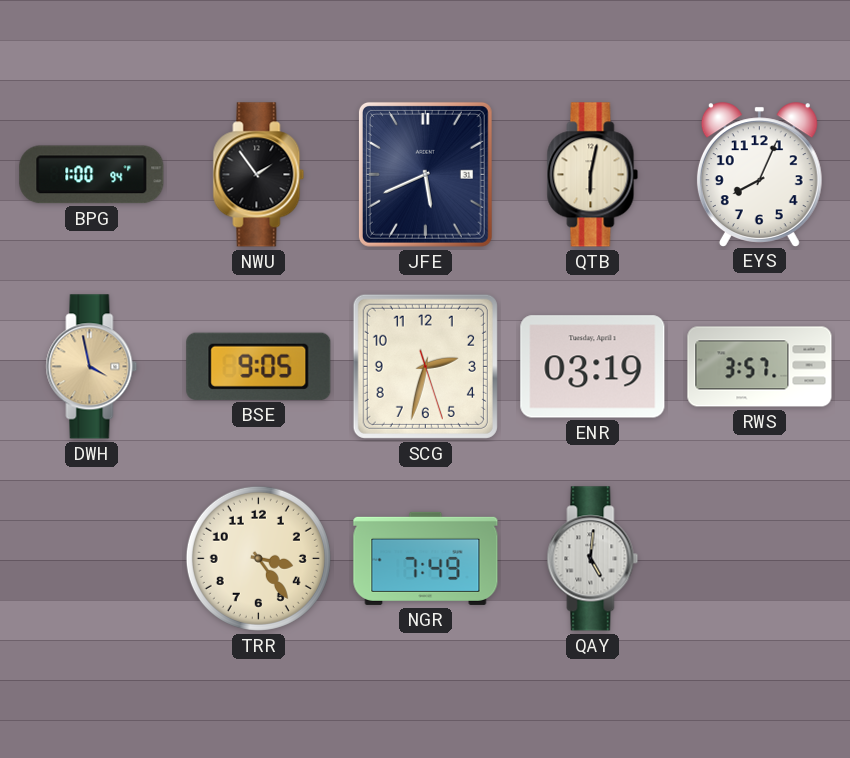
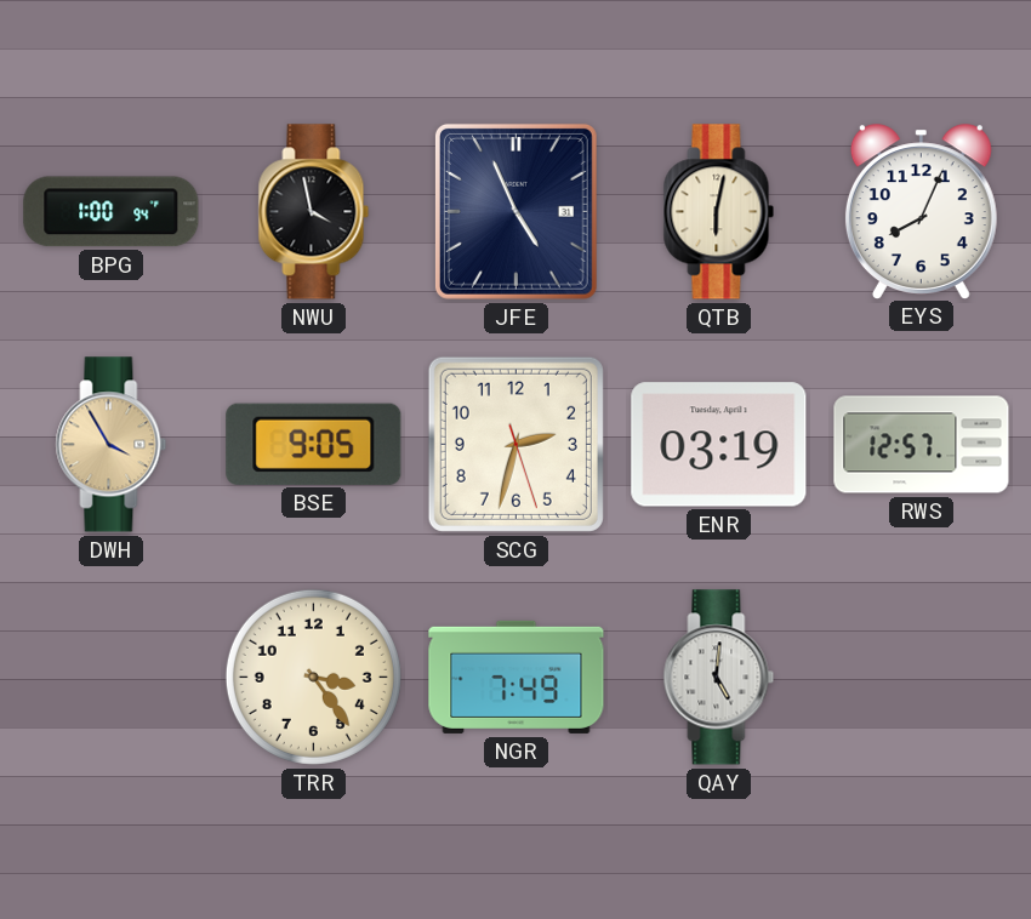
NWU: 1:54 -> 3:58 (314, 212)
JFE: 5:41 -> 4:56 (515, 211)
DWH: 3:58 -> 3:55 (112, 445)
RWS: 3:57 -> 12:57 (922, 445)
